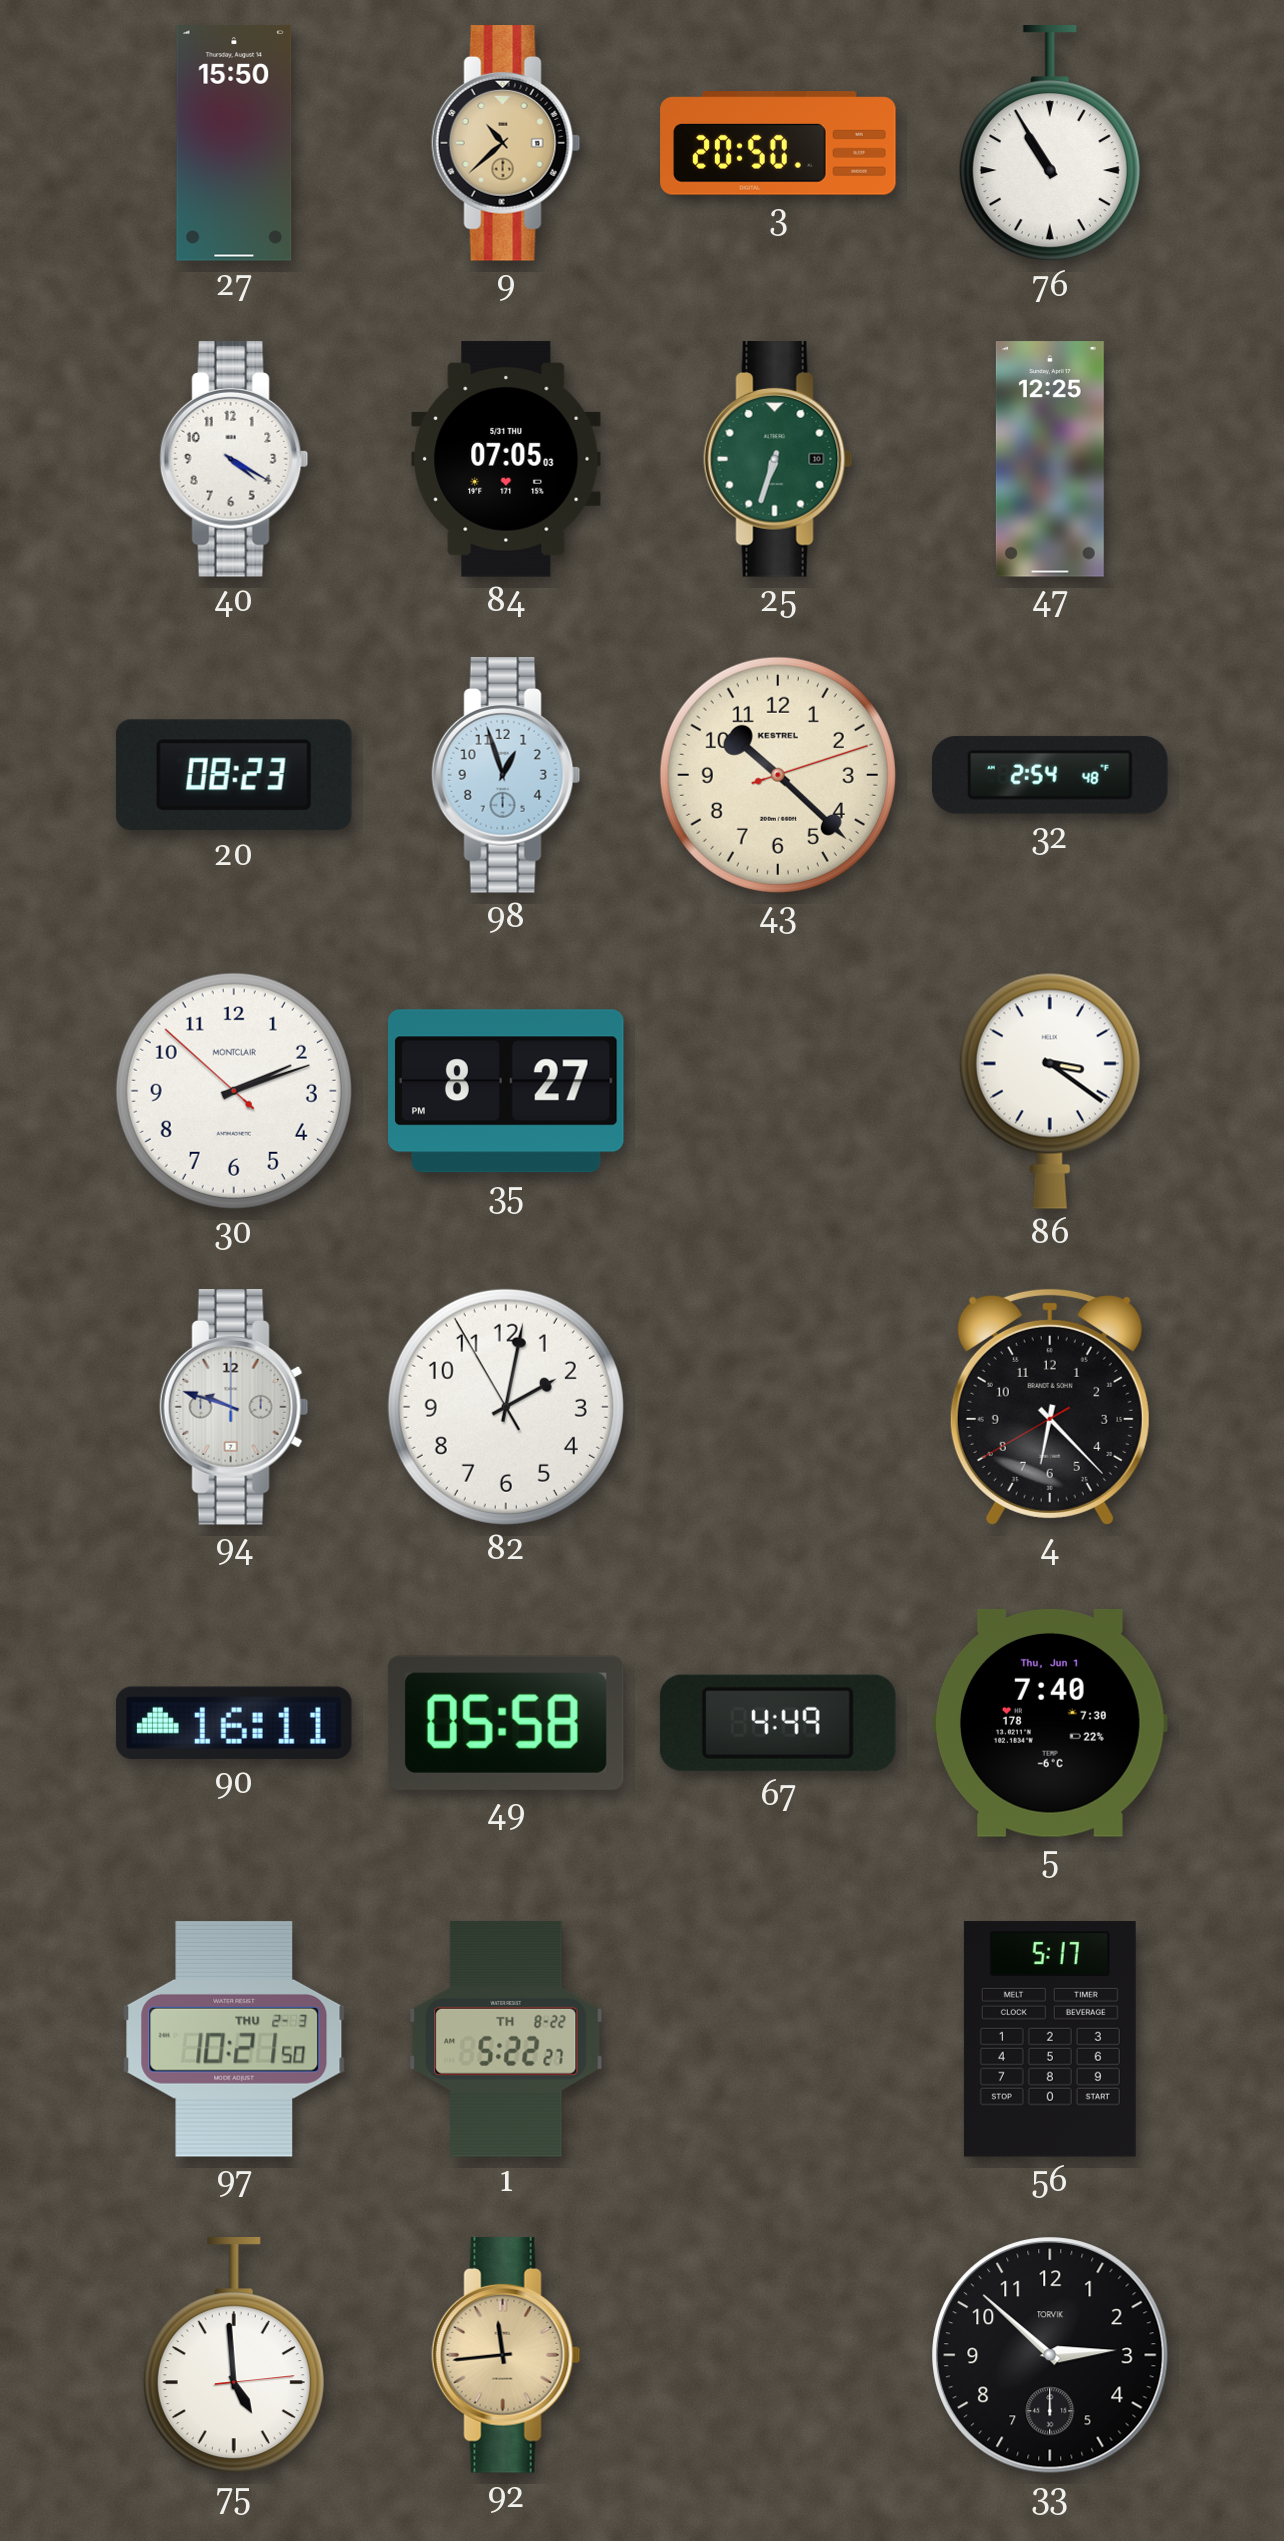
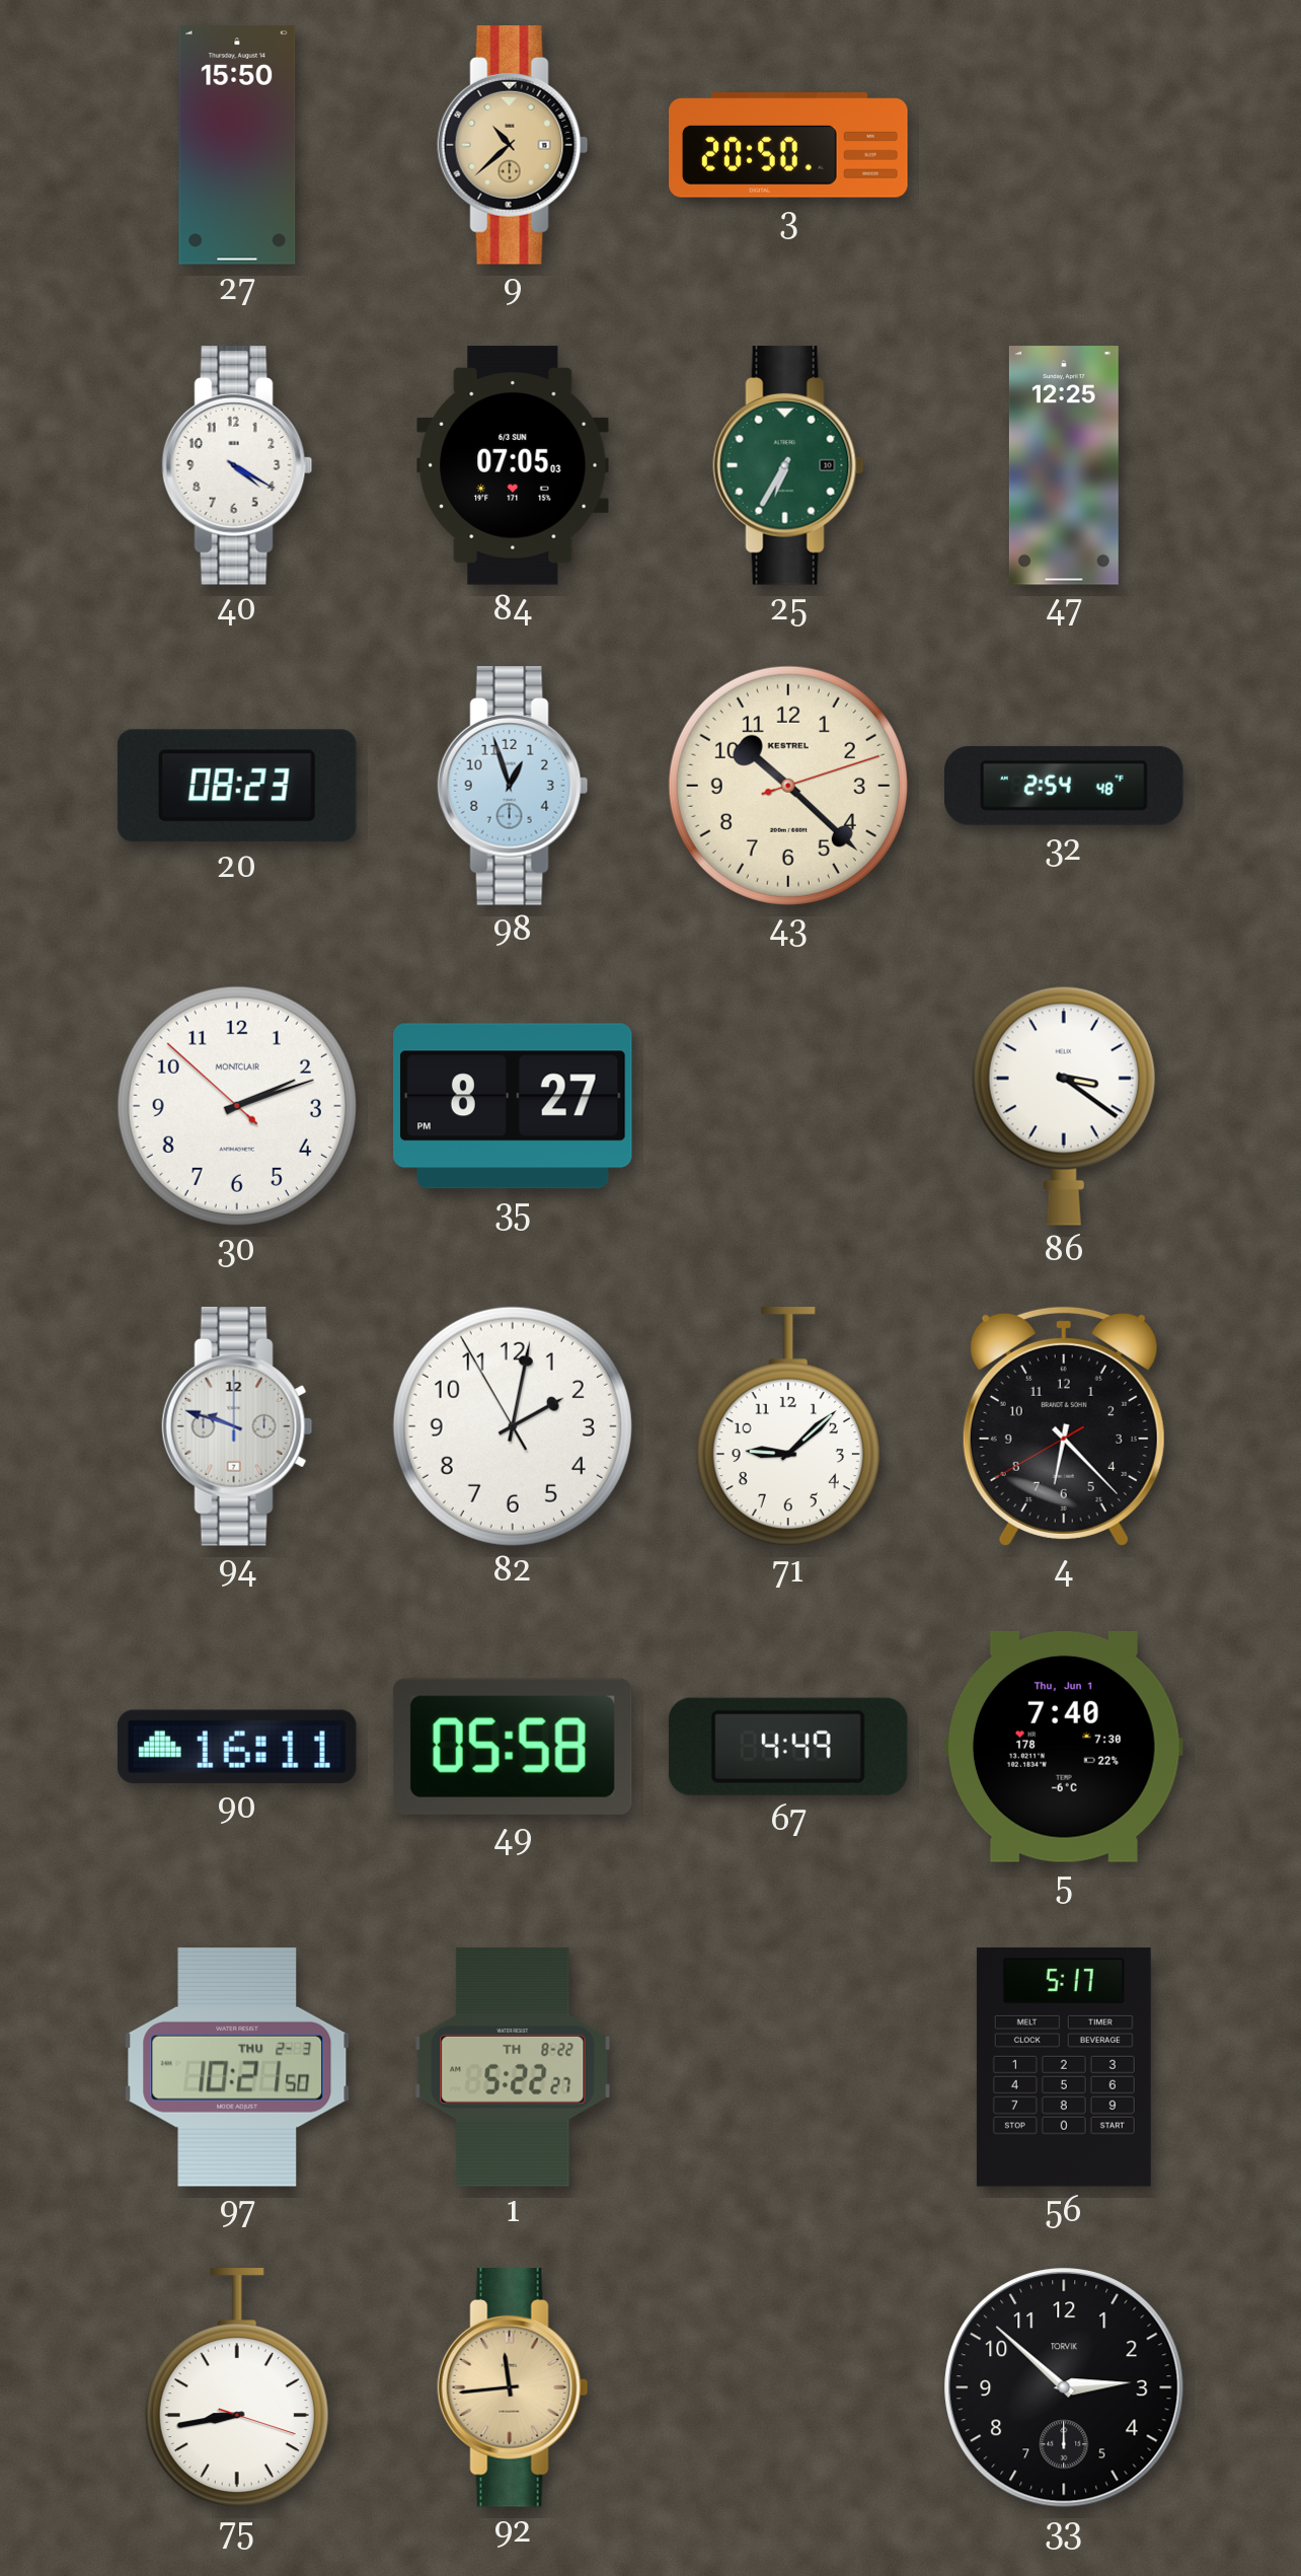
76: 10:55 -> none (1050, 144)
84 date: 5/31 THU -> 6/3 SUN (513, 465)
25: 6:33 -> 6:35 (788, 465)
71: none -> 9:08 (788, 1427)
75: 4:59 -> 8:43 (237, 2388)
